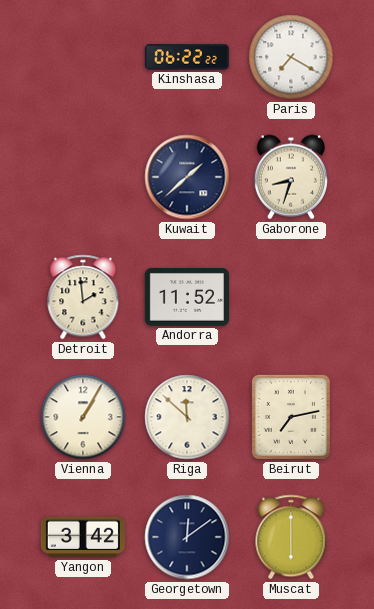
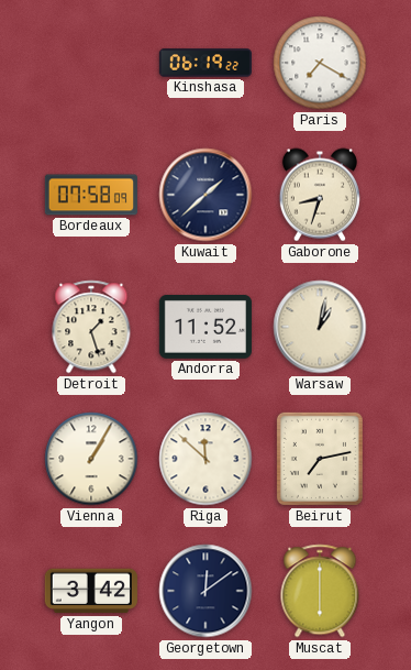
Kinshasa: 06:22 -> 06:19 (205, 63)
Bordeaux: none -> 07:58 (91, 195)
Detroit: 1:59 -> 1:27 (91, 327)
Warsaw: none -> 1:02 (320, 327)
